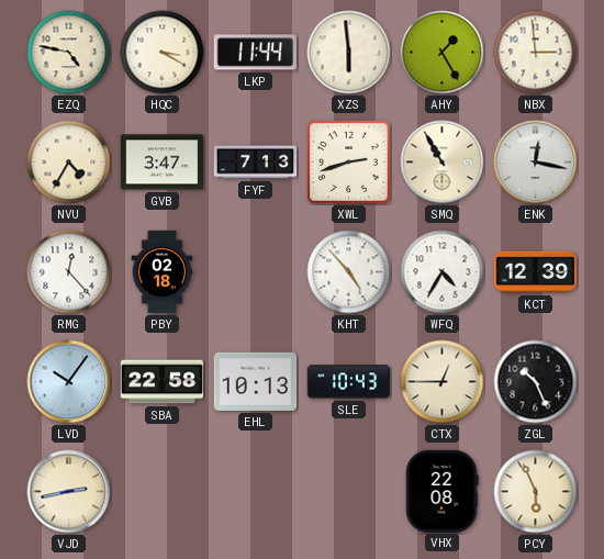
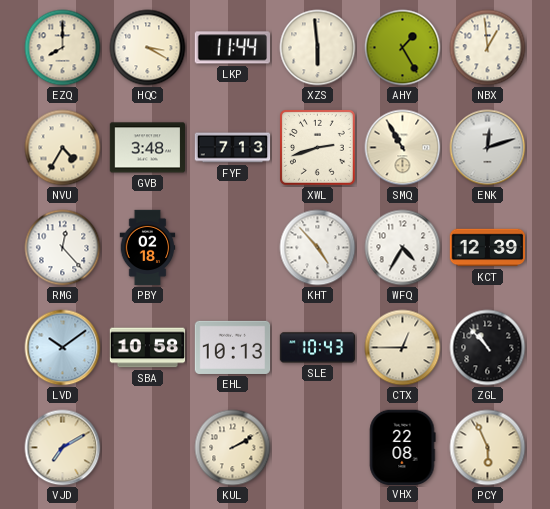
EZQ: 4:47 -> 8:00 (63, 48)
NBX: 2:59 -> 12:59 (488, 48)
GVB: 3:47 -> 3:48 (148, 148)
ENK: 12:17 -> 12:12 (488, 148)
LVD: 10:06 -> 10:09 (63, 348)
SBA: 22:58 -> 10:58 (148, 348)
ZGL: 10:26 -> 10:53 (488, 348)
VJD: 2:43 -> 7:10 (63, 448)
KUL: none -> 2:10 (233, 448)
